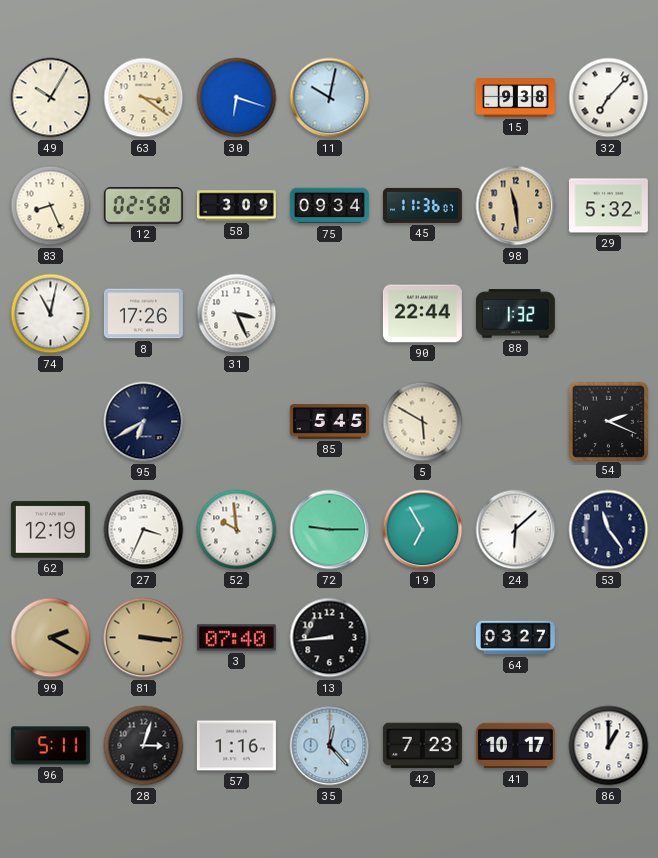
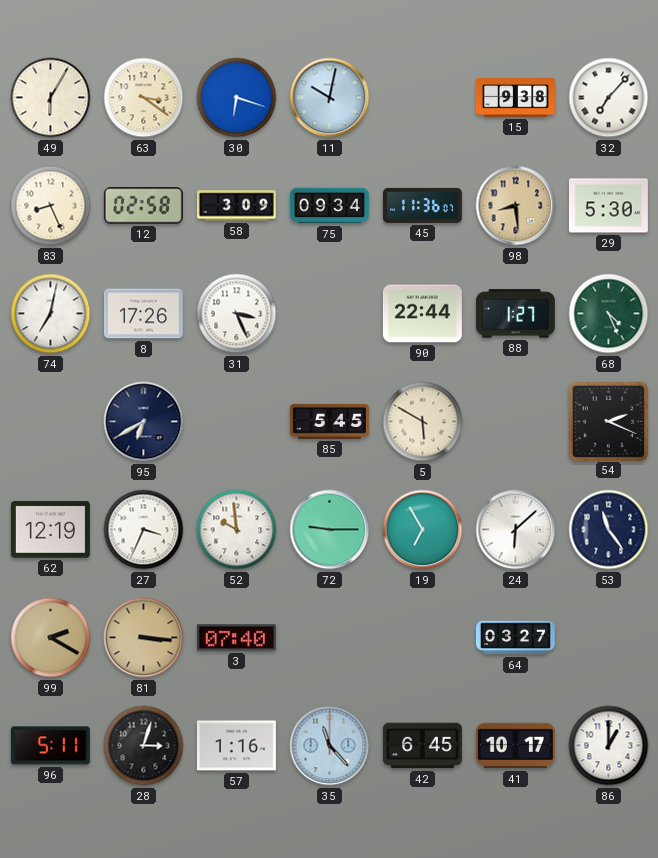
49: 10:05 -> 6:05 (51, 98)
98: 11:29 -> 8:29 (516, 206)
29: 5:32 -> 5:30 (608, 206)
74: 11:02 -> 7:02 (51, 314)
88: 1:32 -> 1:27 (515, 314)
68: none -> 4:26 (609, 314)
13: 8:44 -> none (330, 638)
35: 12:23 -> 11:23 (330, 746)
42: 7:23 -> 6:45 (422, 746)
